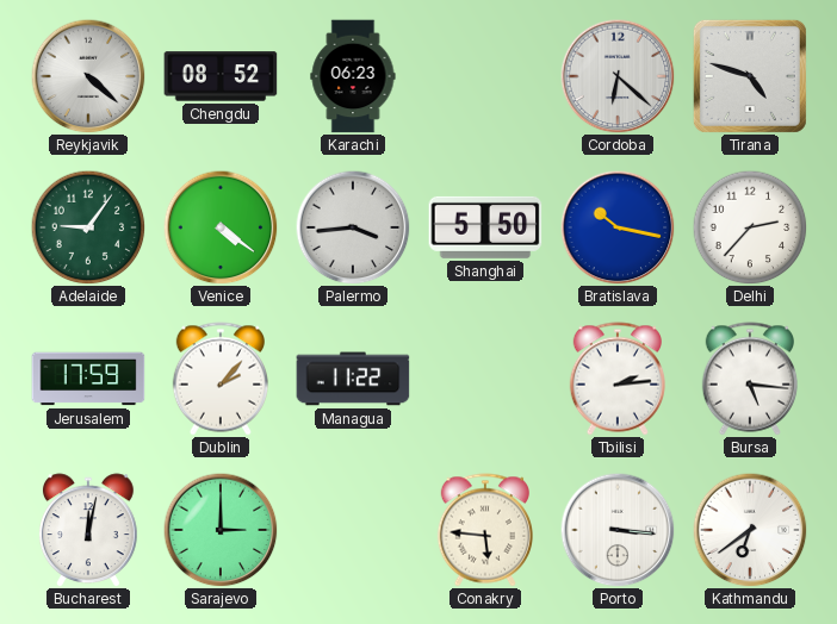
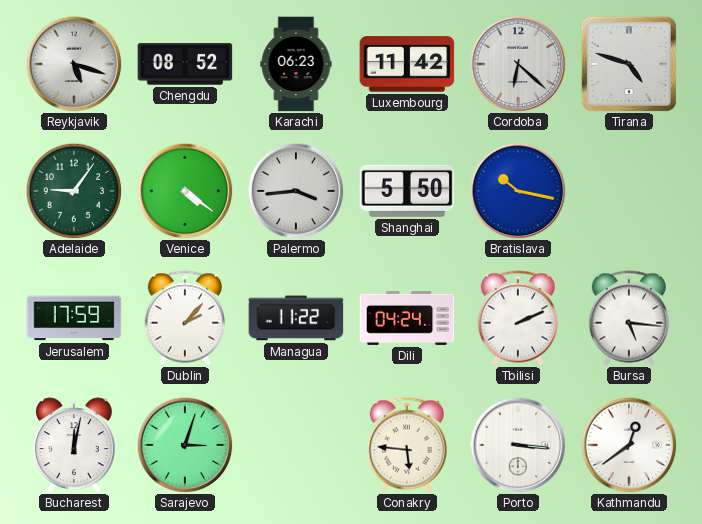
Reykjavik: 4:22 -> 5:18 (74, 64)
Luxembourg: none -> 11:42 (407, 64)
Delhi: 2:37 -> none (750, 227)
Dili: none -> 04:24 (407, 318)
Tbilisi: 2:14 -> 2:11 (517, 318)
Sarajevo: 3:00 -> 3:03 (185, 445)
Kathmandu: 6:39 -> 12:39 (629, 445)
